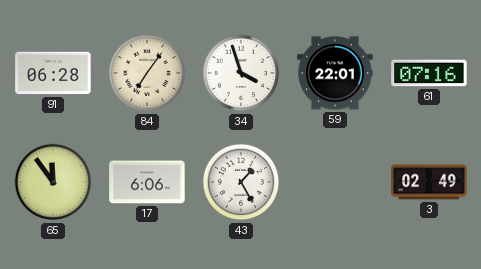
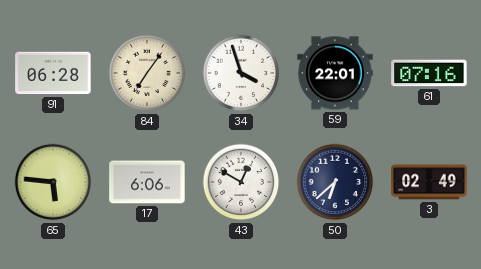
65: 11:54 -> 5:46 (53, 182)
43: 1:25 -> 12:50 (241, 182)
50: none -> 6:38 (335, 182)
